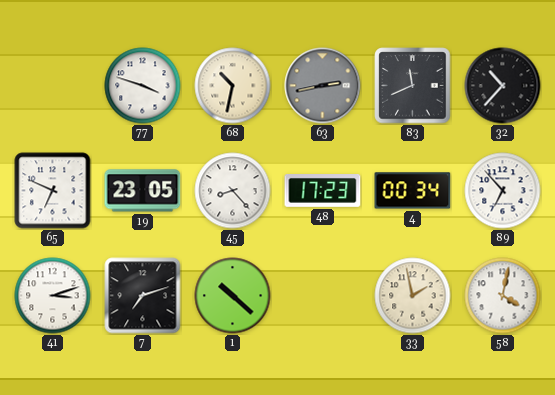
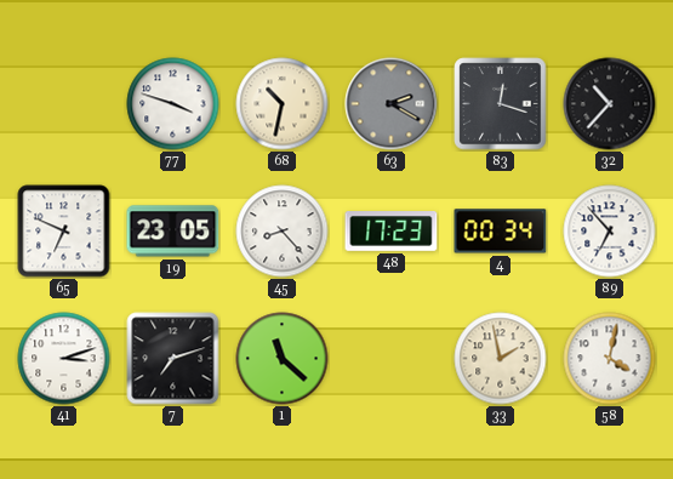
63: 2:43 -> 2:20 (392, 104)
83: 11:41 -> 12:18 (501, 104)
1: 10:22 -> 11:22 (283, 359)
